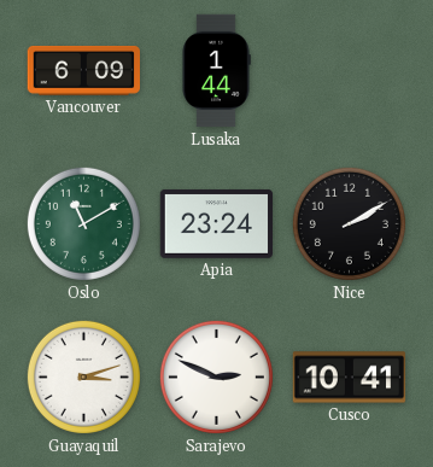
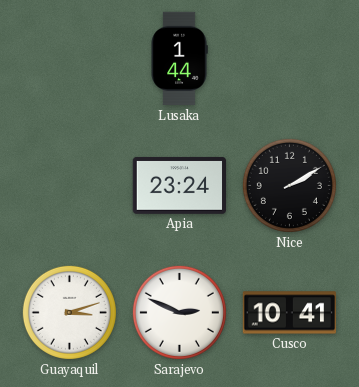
Vancouver: 6:09 -> none (83, 70)
Oslo: 11:10 -> none (83, 223)
